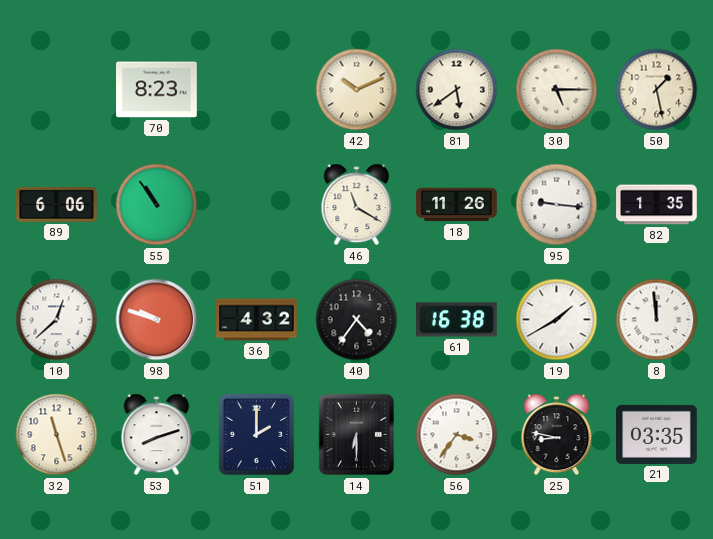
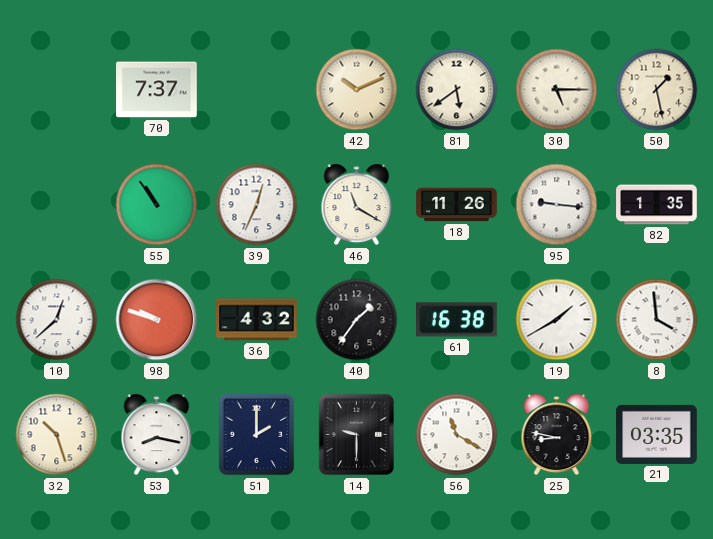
70: 8:23 -> 7:37 (157, 90)
89: 6:06 -> none (57, 204)
39: none -> 12:34 (257, 205)
40: 4:36 -> 1:36 (357, 320)
8: 11:59 -> 3:59 (657, 320)
32: 11:27 -> 10:27 (57, 435)
53: 8:12 -> 8:17 (157, 435)
14: 6:30 -> 9:30 (357, 435)
56: 3:36 -> 11:20 (457, 435)
